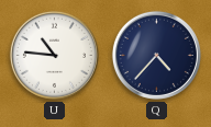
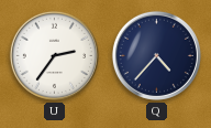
U: 10:46 -> 2:36 (54, 55)
